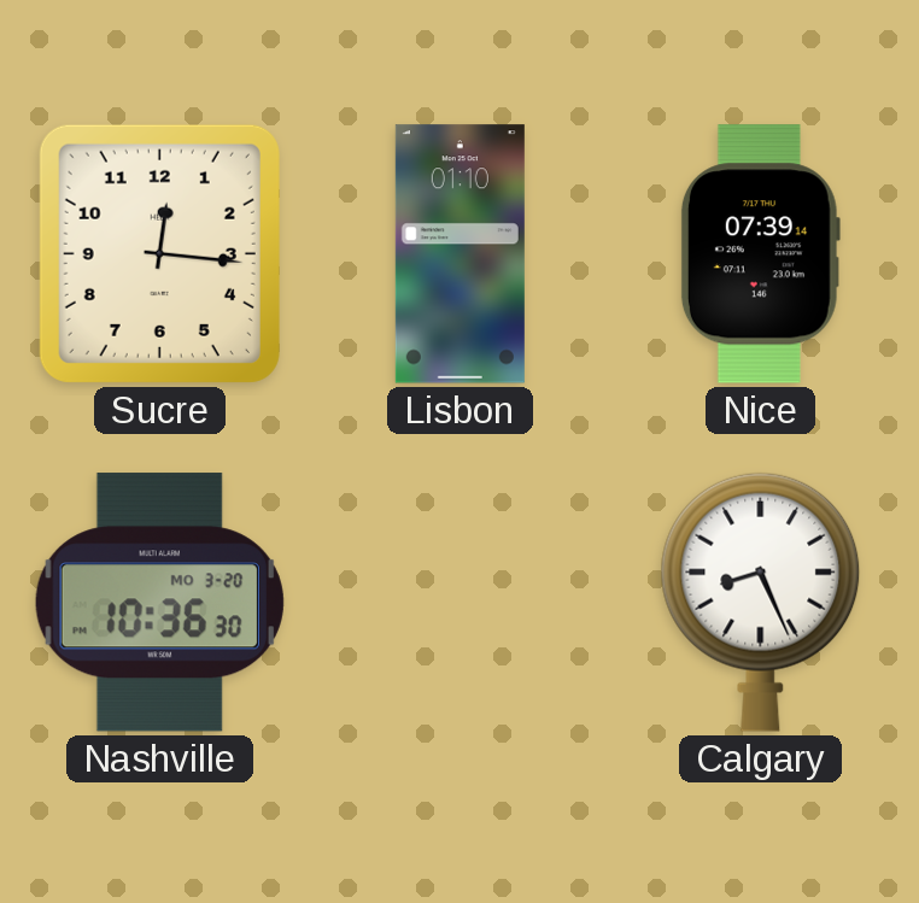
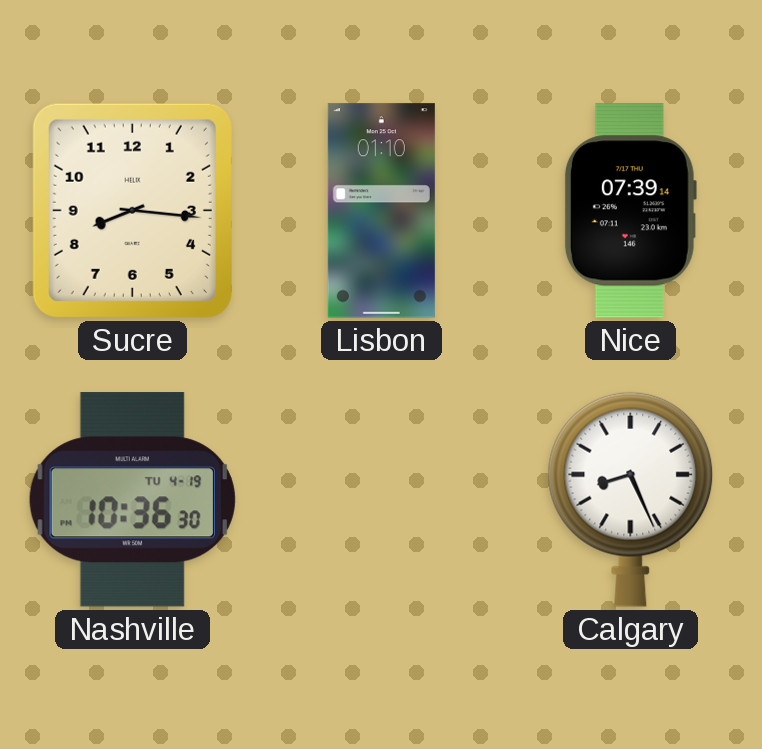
Sucre: 12:16 -> 8:16 (132, 210)
Nashville date: MO 3-20 -> TU 4-19 (132, 500)
